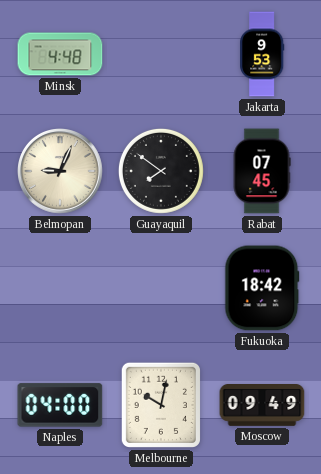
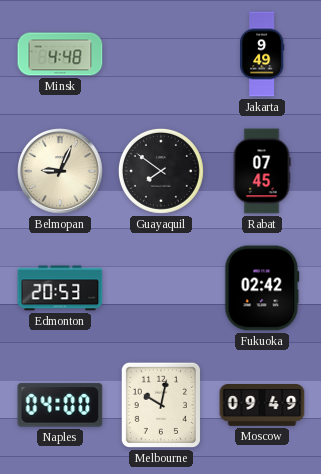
Jakarta: 9:53 -> 9:49 (262, 54)
Edmonton: none -> 20:53 (60, 288)
Fukuoka: 18:42 -> 02:42 (262, 288)
